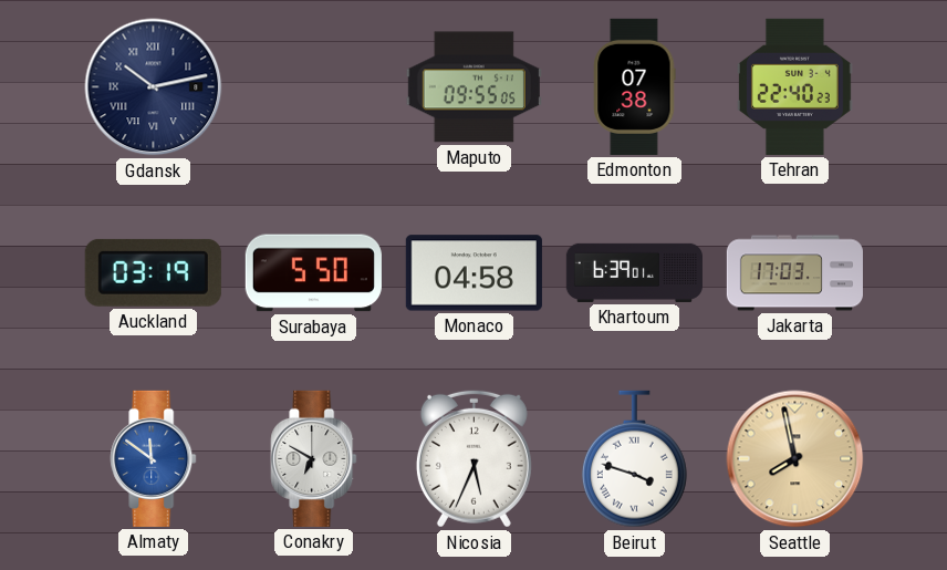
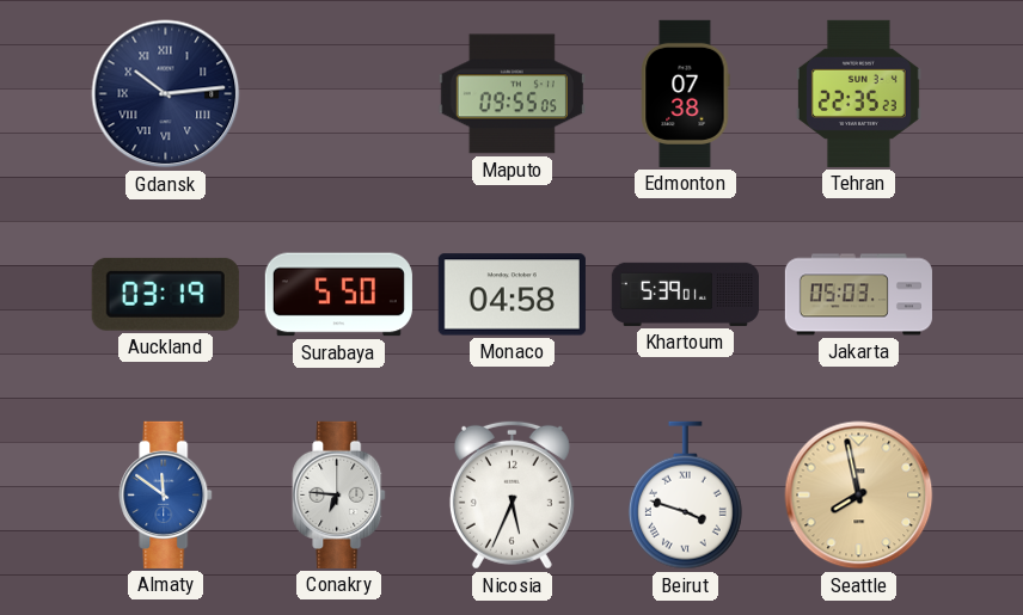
Gdansk: 10:13 -> 10:14 (166, 94)
Tehran: 22:40 -> 22:35 (858, 93)
Khartoum: 6:39 -> 5:39 (685, 294)
Jakarta: 17:03 -> 05:03 (858, 295)
Conakry: 6:50 -> 6:46 (339, 494)
